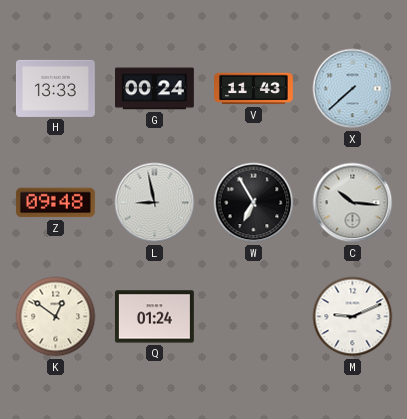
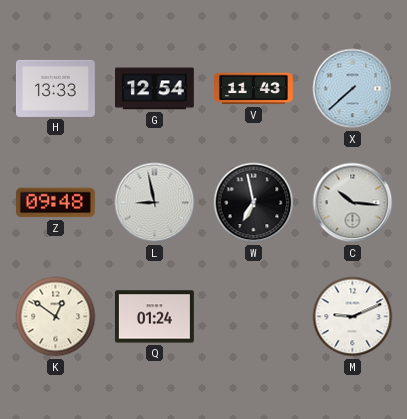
G: 00:24 -> 12:54 (155, 89)
W: 6:55 -> 6:58 (254, 203)
